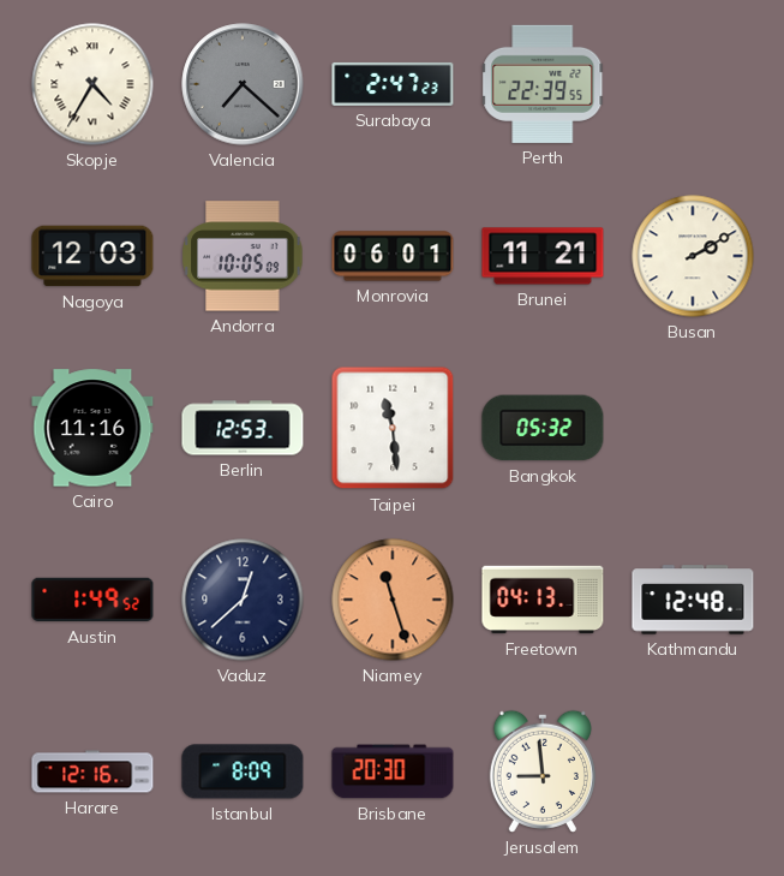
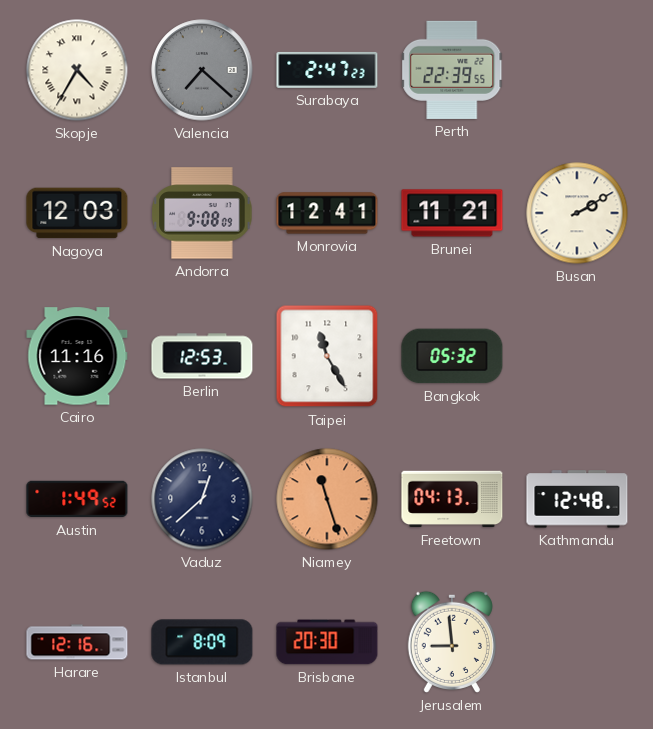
Andorra: 10:05 -> 9:08 (202, 213)
Monrovia: 06:01 -> 12:41 (327, 213)
Taipei: 11:29 -> 11:25 (327, 356)
